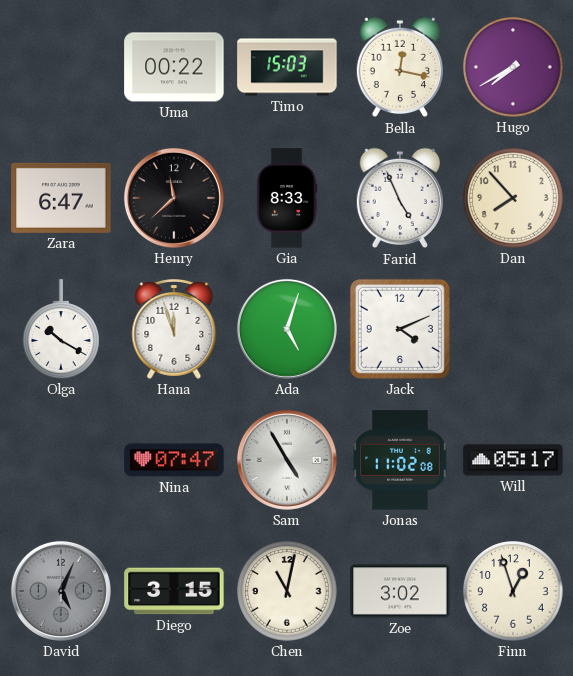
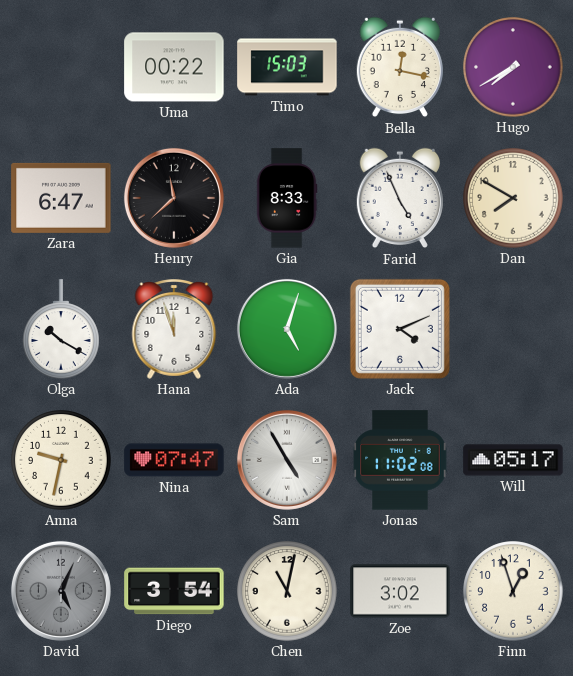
Dan: 7:53 -> 7:50 (513, 198)
Anna: none -> 9:32 (61, 460)
Diego: 3:15 -> 3:54 (174, 591)
